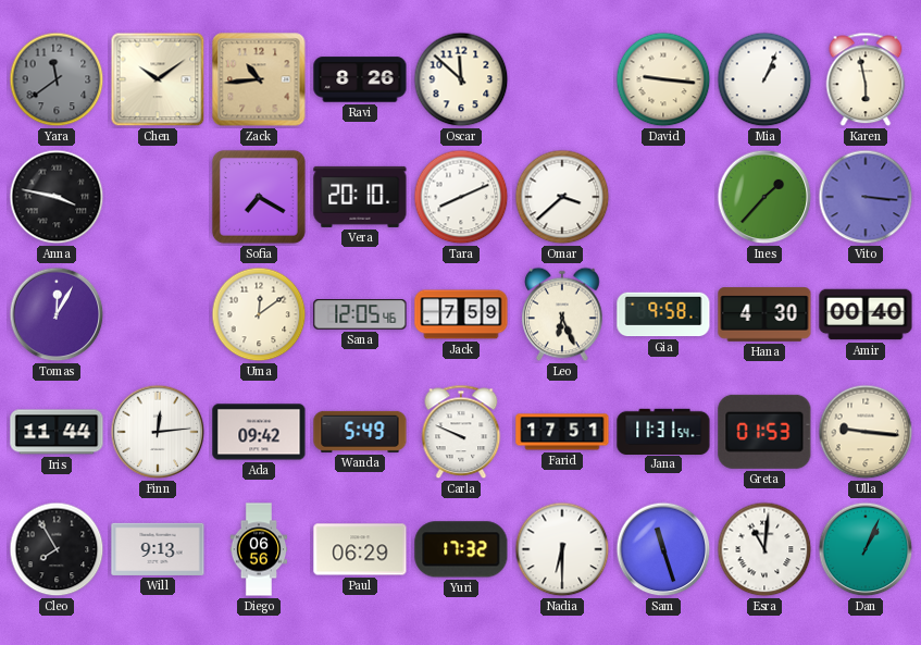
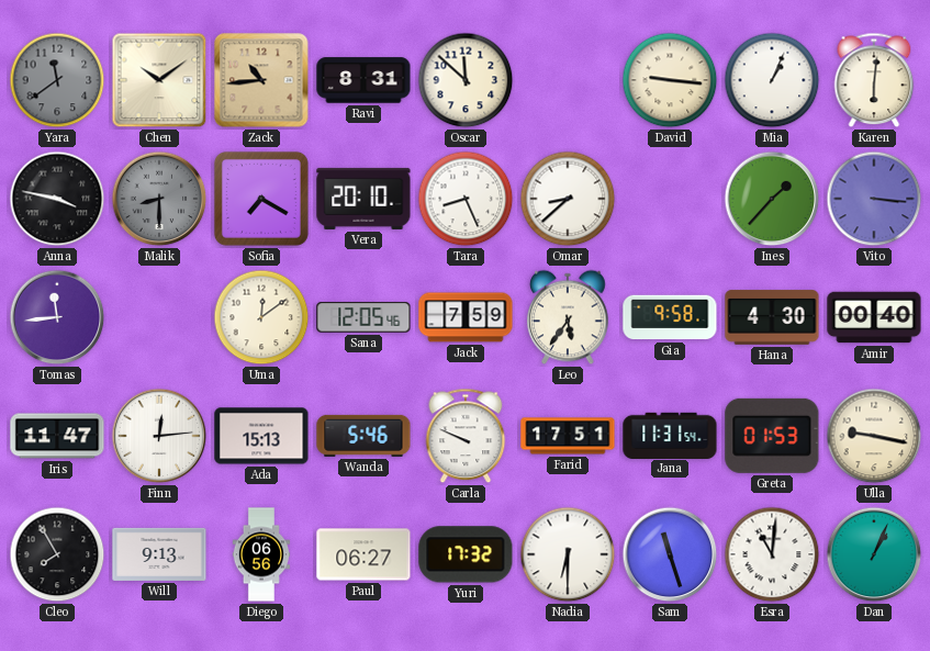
Ravi: 8:26 -> 8:31 (363, 80)
Karen: 5:58 -> 6:01 (874, 80)
Malik: none -> 8:30 (159, 199)
Tara: 8:11 -> 8:26 (466, 199)
Omar: 3:38 -> 8:38 (568, 199)
Tomas: 12:05 -> 11:44 (57, 317)
Leo: 6:26 -> 5:36 (568, 317)
Iris: 11:44 -> 11:47 (57, 436)
Ada: 09:42 -> 15:13 (261, 436)
Wanda: 5:49 -> 5:46 (363, 436)
Ulla: 9:16 -> 9:17 (874, 436)
Paul: 06:29 -> 06:27 (363, 554)
